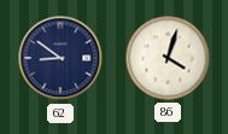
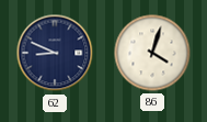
62: 8:51 -> 8:49 (55, 53)
